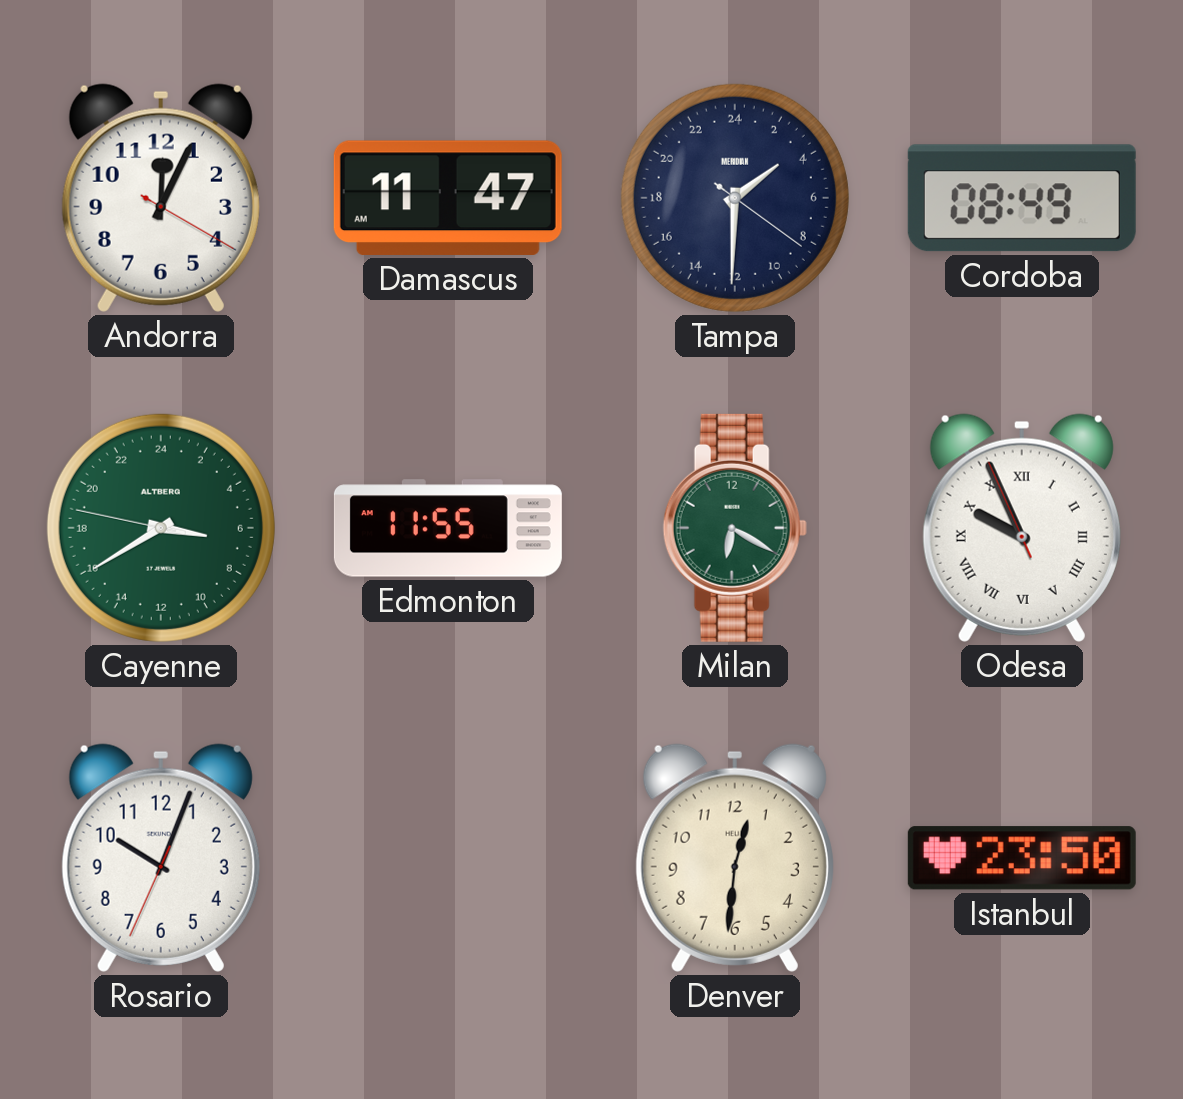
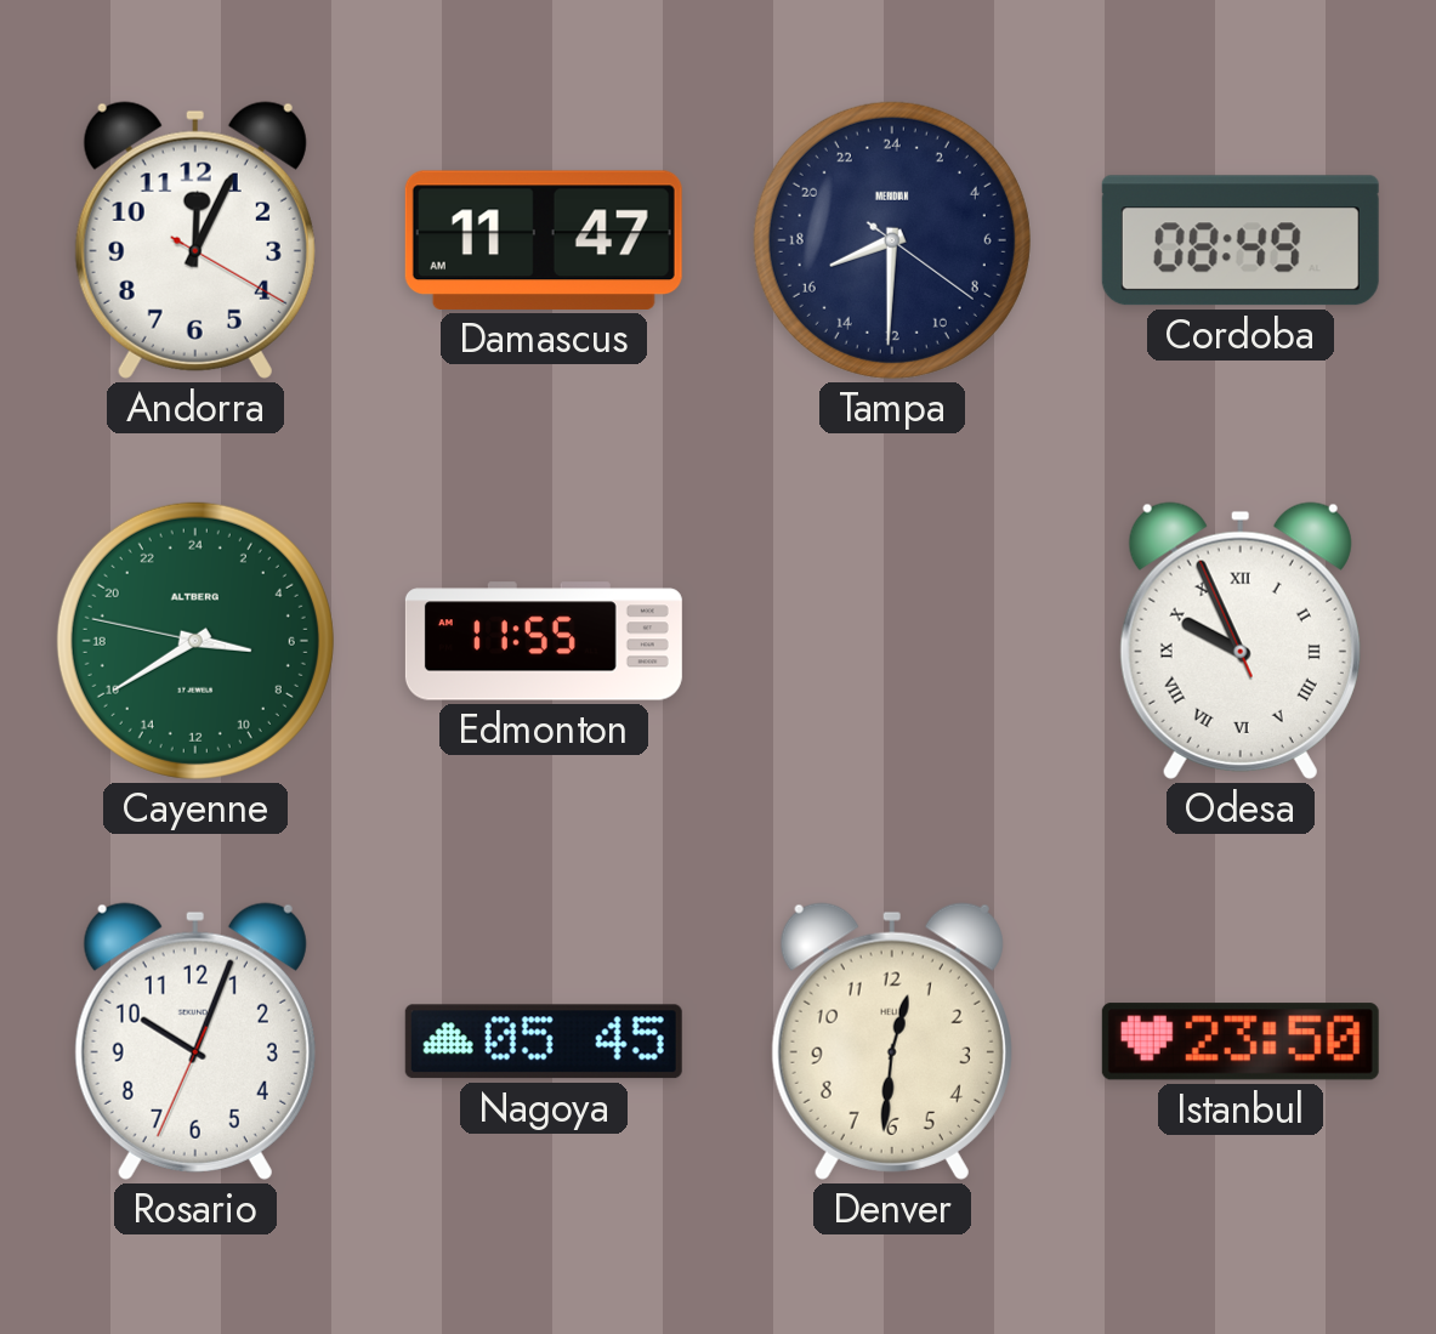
Tampa: 3:30 -> 16:30 (892, 240)
Milan: 6:20 -> none (735, 528)
Nagoya: none -> 05:45 (544, 1041)
